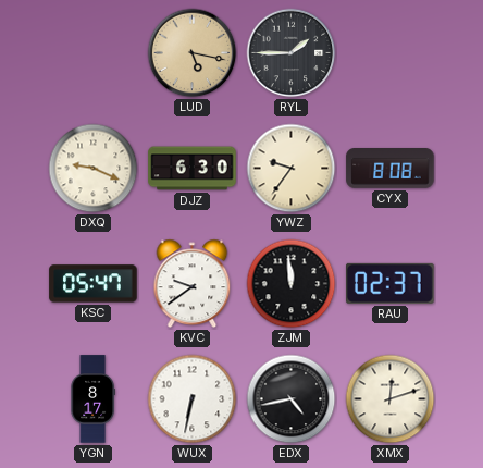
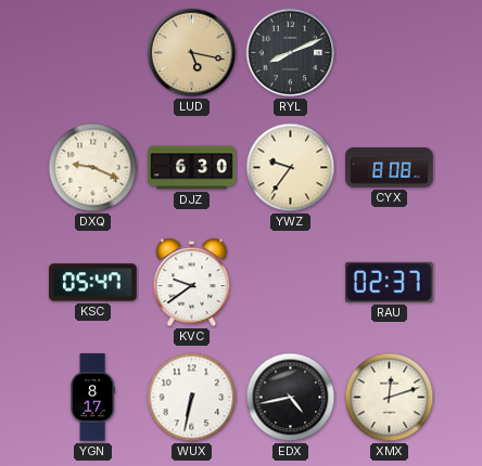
RYL: 1:45 -> 8:11 (291, 53)
ZJM: 11:59 -> none (292, 284)
